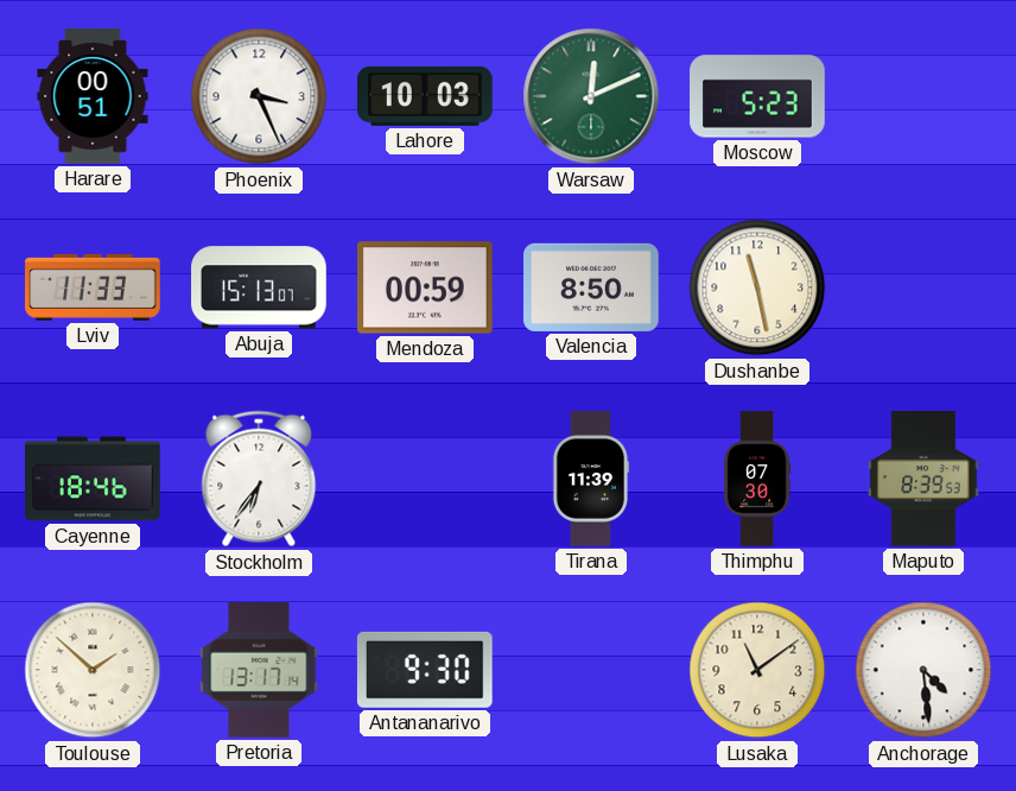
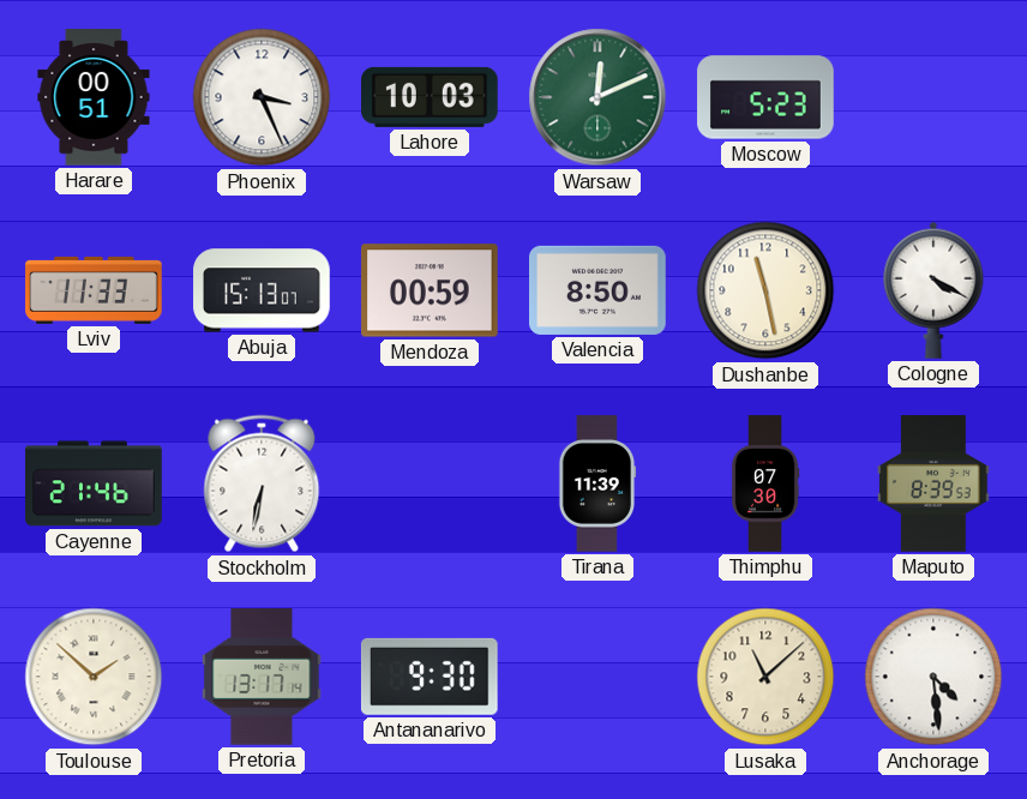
Cologne: none -> 4:20 (933, 290)
Cayenne: 18:46 -> 21:46 (95, 483)
Stockholm: 6:36 -> 6:32 (262, 483)
Lusaka: 11:09 -> 11:08 (765, 677)
